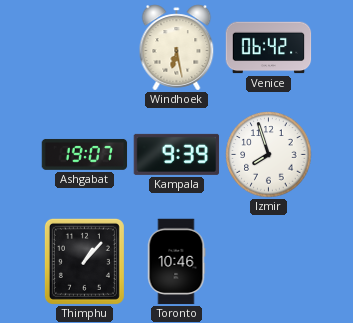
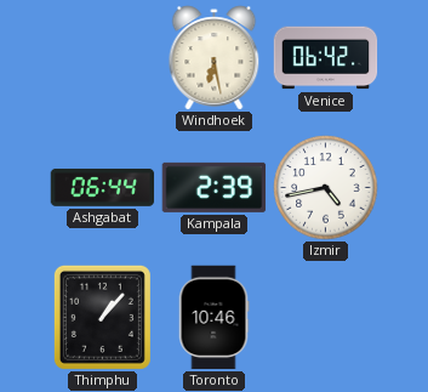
Ashgabat: 19:07 -> 06:44 (103, 187)
Kampala: 9:39 -> 2:39 (215, 187)
Izmir: 7:57 -> 4:43 (326, 188)
